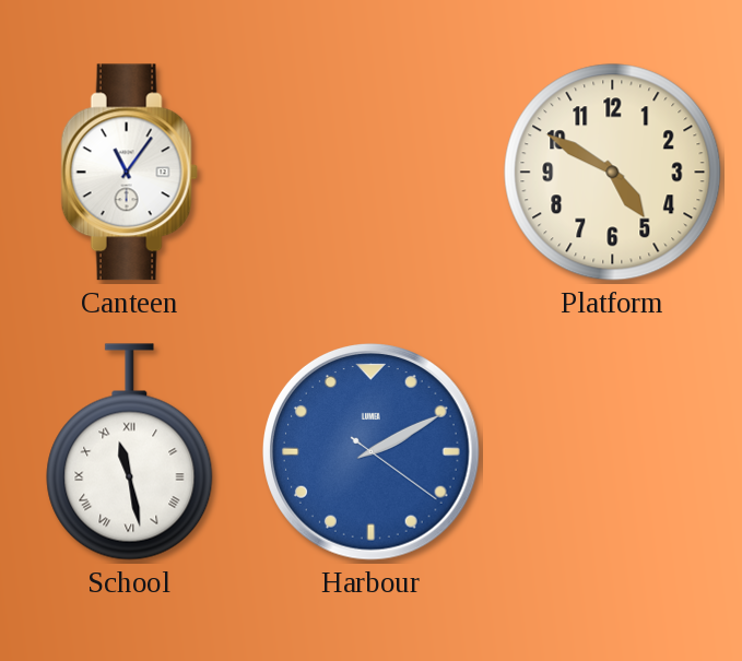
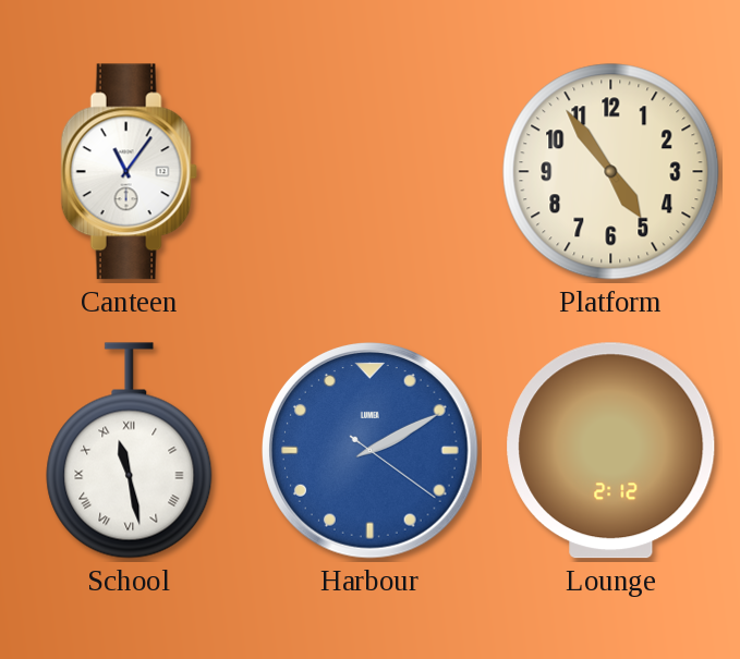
Platform: 4:50 -> 4:54 (611, 172)
Lounge: none -> 2:12 (611, 451)
